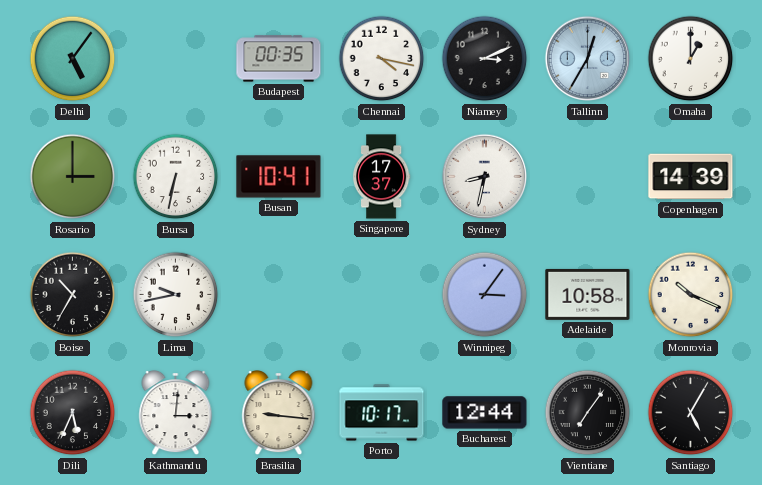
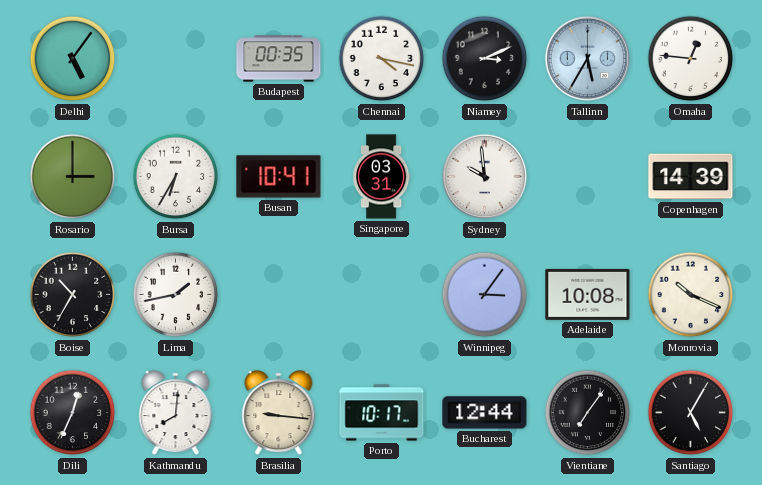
Tallinn: 12:35 -> 5:35 (588, 59)
Omaha: 1:00 -> 12:46 (691, 59)
Bursa: 6:32 -> 6:35 (176, 177)
Singapore: 17:37 -> 03:31 (381, 177)
Sydney: 8:32 -> 9:59 (485, 177)
Lima: 9:43 -> 1:43 (176, 295)
Adelaide: 10:58 -> 10:08 (588, 294)
Dili: 5:34 -> 12:34 (73, 413)
Kathmandu: 3:01 -> 8:01 (176, 414)
